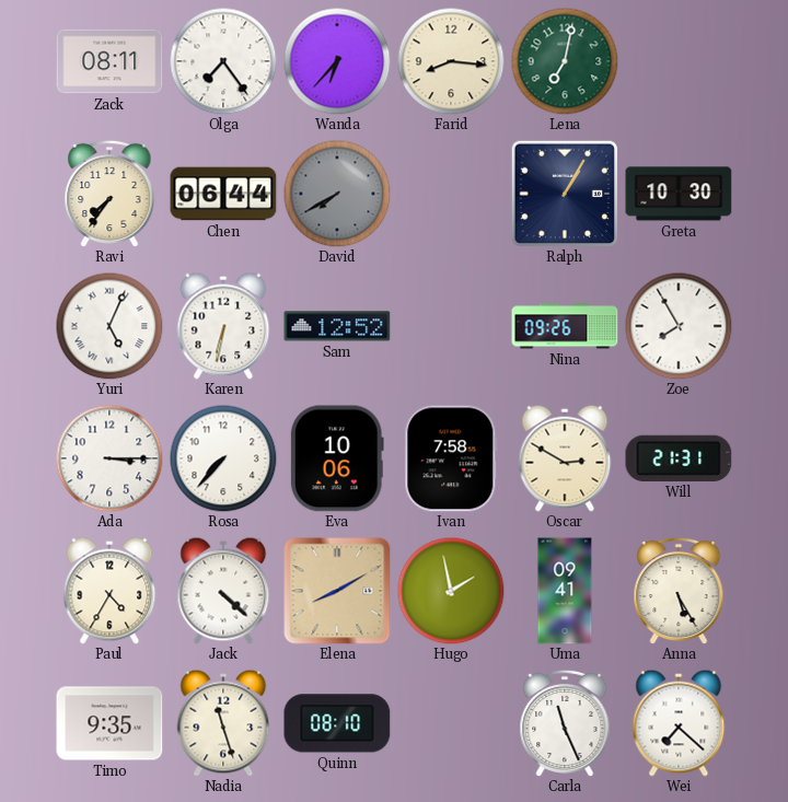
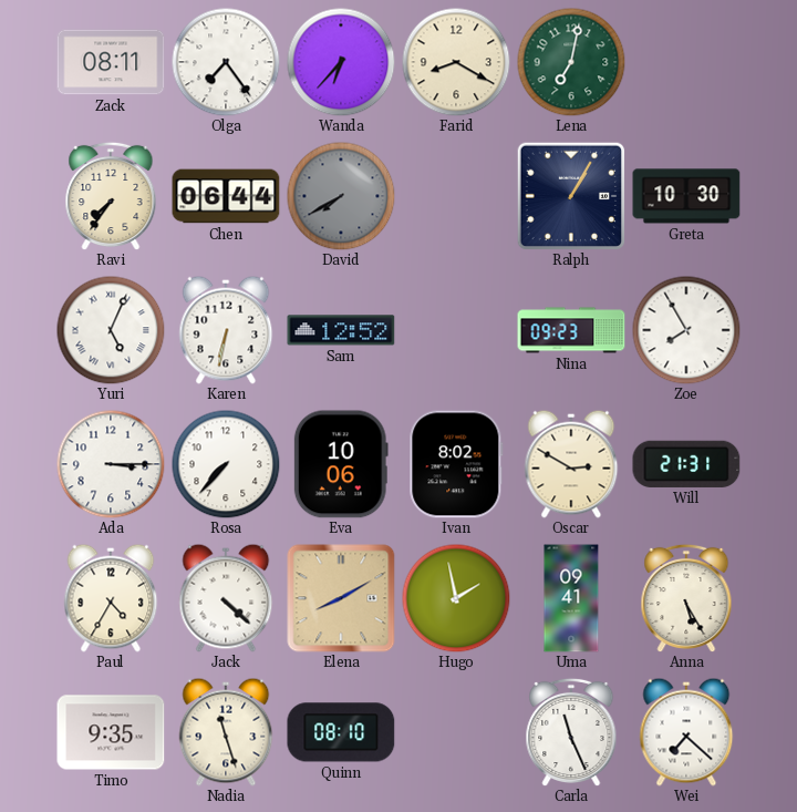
Farid: 8:16 -> 8:20 (456, 62)
Nina: 09:26 -> 09:23 (571, 330)
Ivan: 7:58 -> 8:02 (456, 464)
